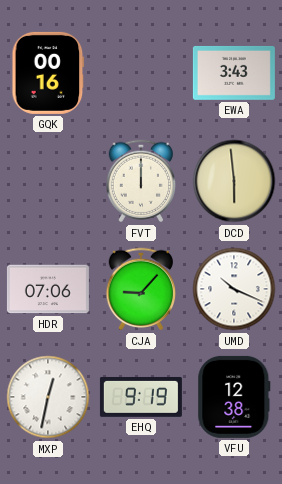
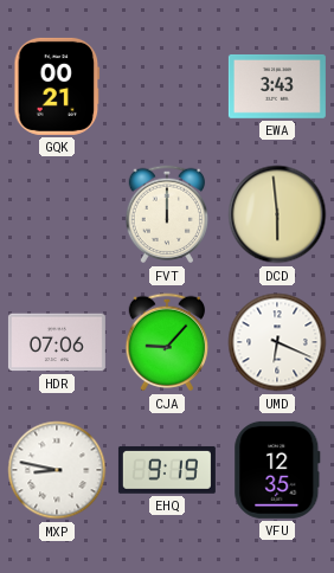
GQK: 00:16 -> 00:21 (57, 86)
UMD: 10:19 -> 6:19 (277, 342)
MXP: 12:32 -> 8:47 (57, 470)
VFU: 12:38 -> 12:35 (277, 470)
